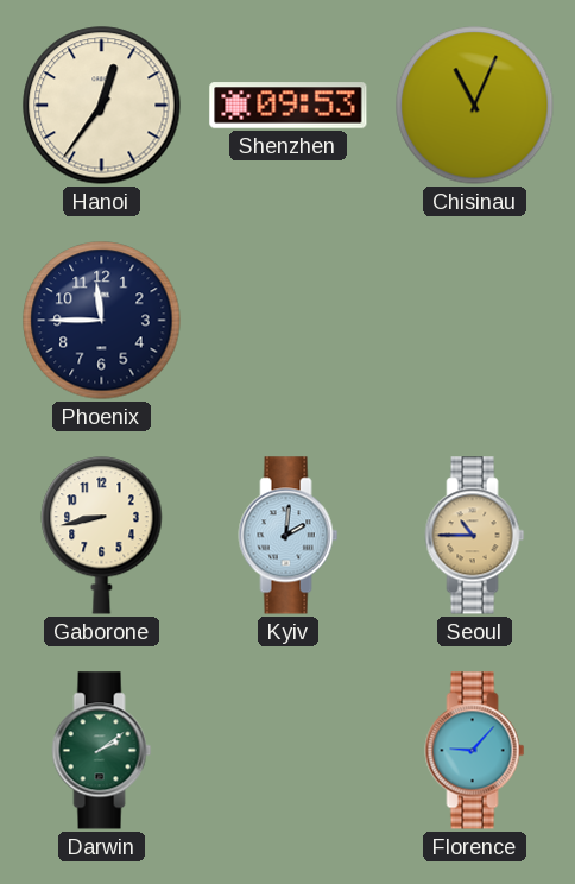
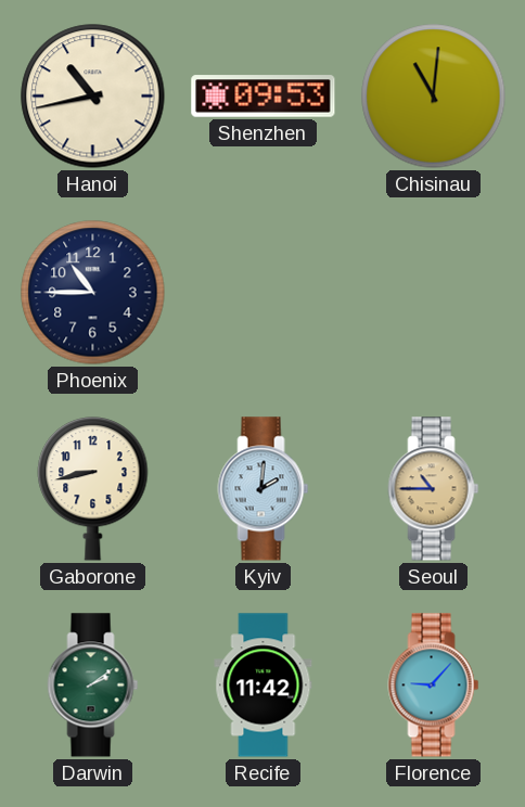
Hanoi: 12:36 -> 10:43 (93, 97)
Chisinau: 11:04 -> 11:01 (434, 97)
Phoenix: 11:45 -> 10:45 (93, 293)
Recife: none -> 11:42 (264, 686)
